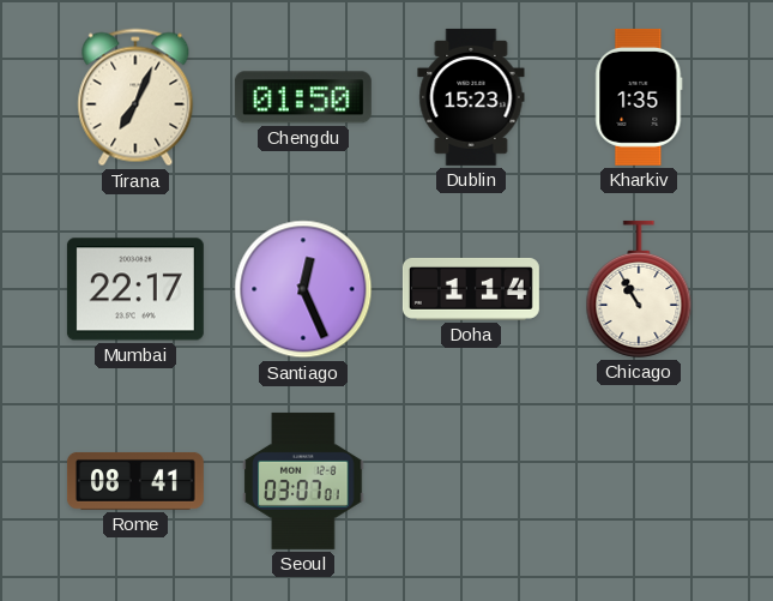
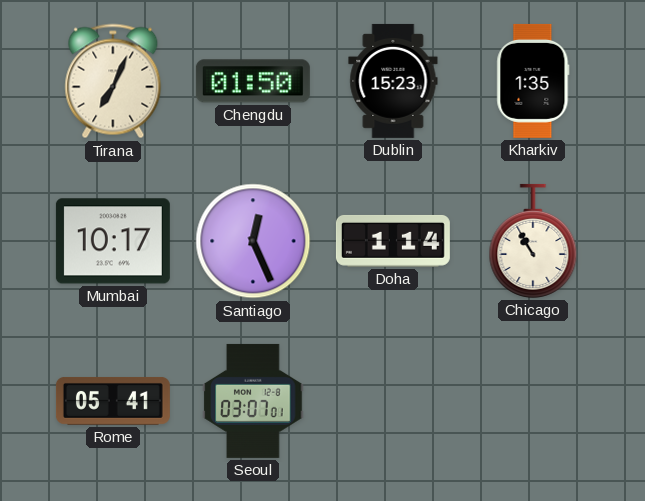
Mumbai: 22:17 -> 10:17 (113, 241)
Rome: 08:41 -> 05:41 (113, 401)
